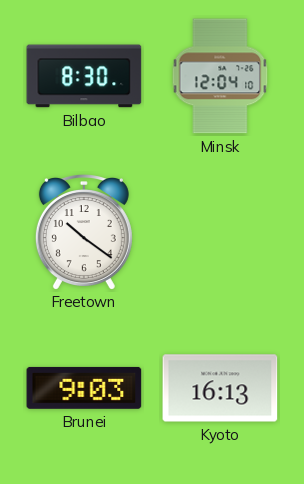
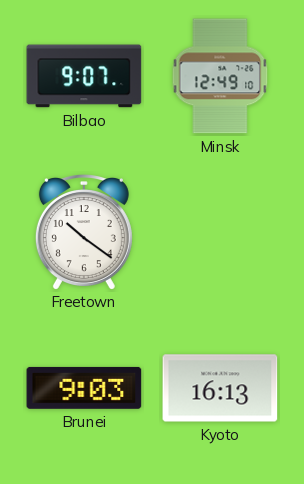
Bilbao: 8:30 -> 9:07 (84, 76)
Minsk: 12:04 -> 12:49 (220, 76)
